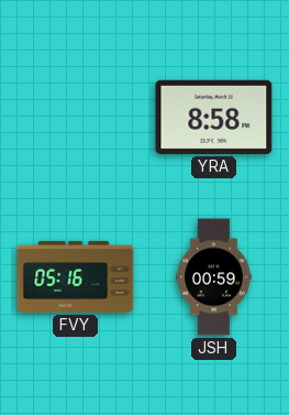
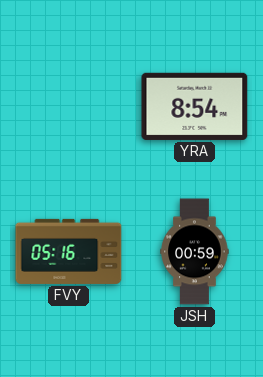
YRA: 8:58 -> 8:54 (195, 106)
